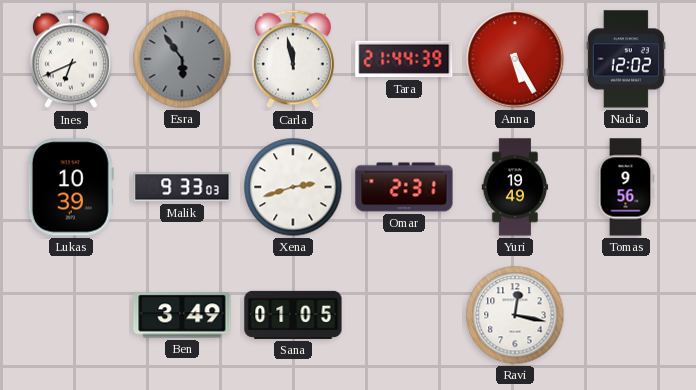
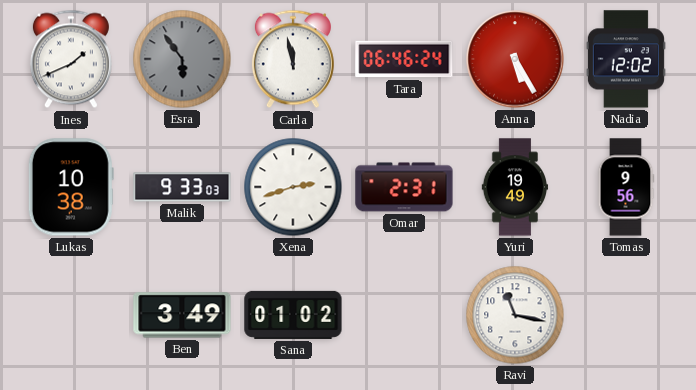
Ines: 6:41 -> 1:41 (71, 59)
Tara: 21:44 -> 06:46 (404, 59)
Lukas: 10:39 -> 10:38 (71, 187)
Sana: 01:05 -> 01:02 (293, 315)
Ravi: 12:17 -> 11:17 (515, 315)
